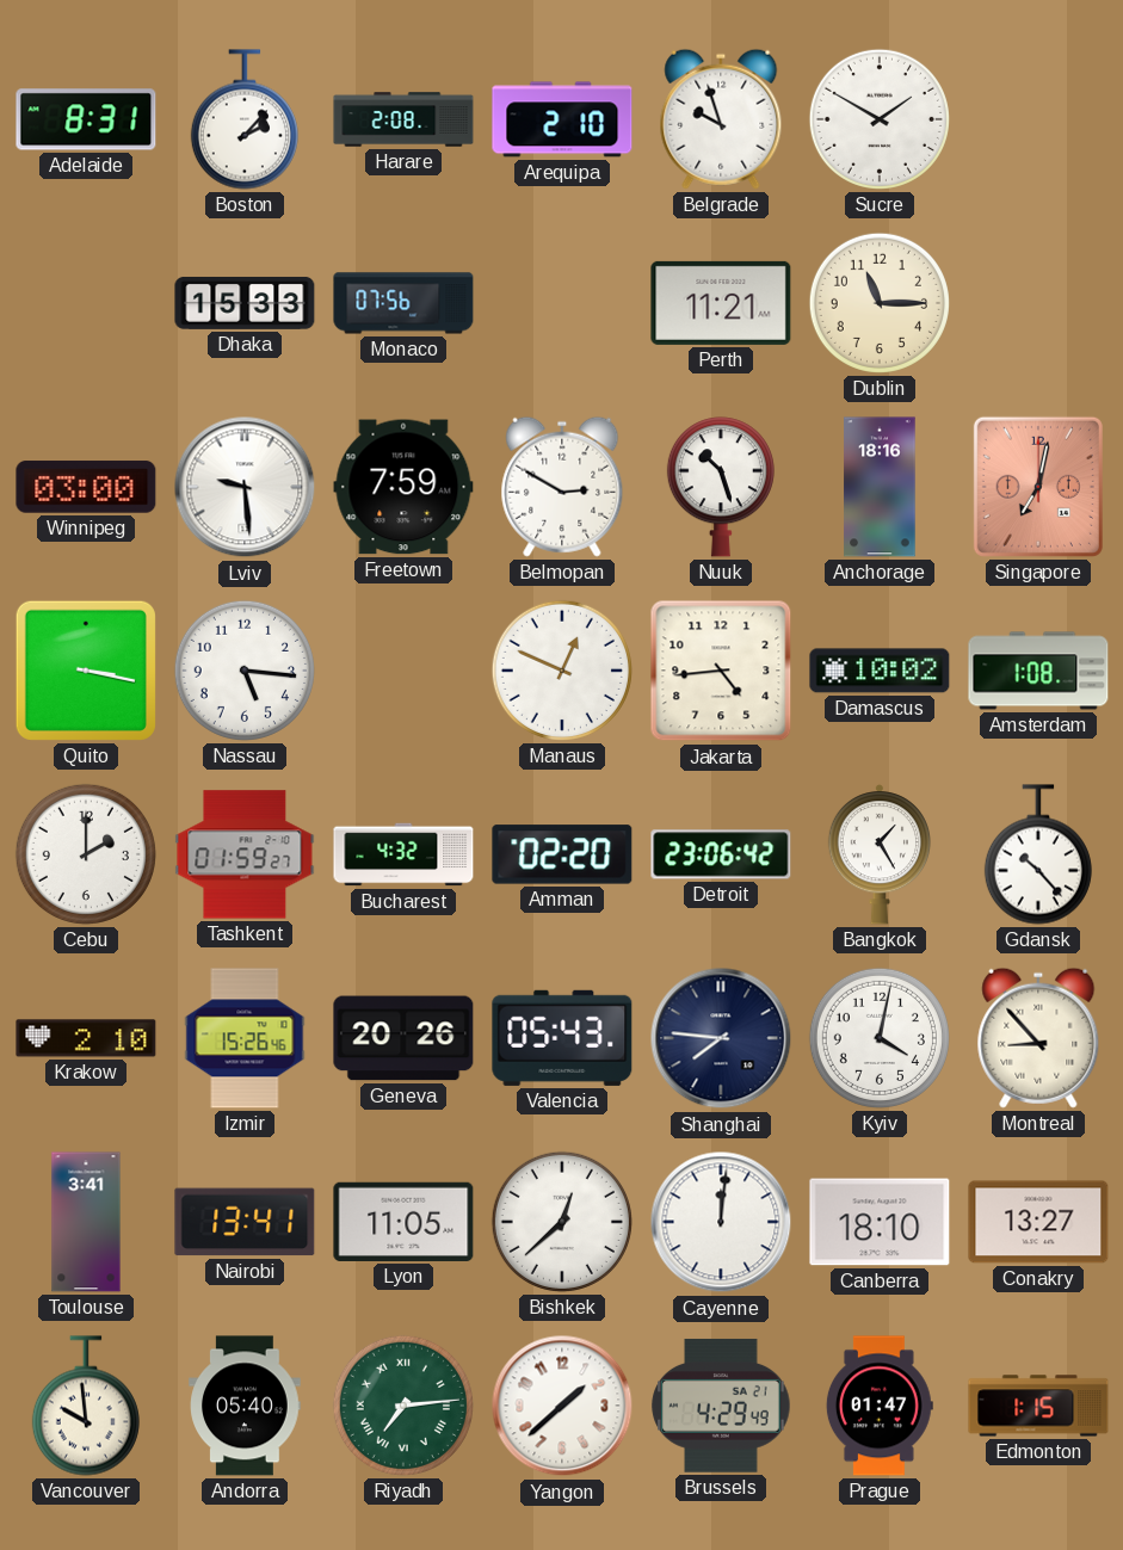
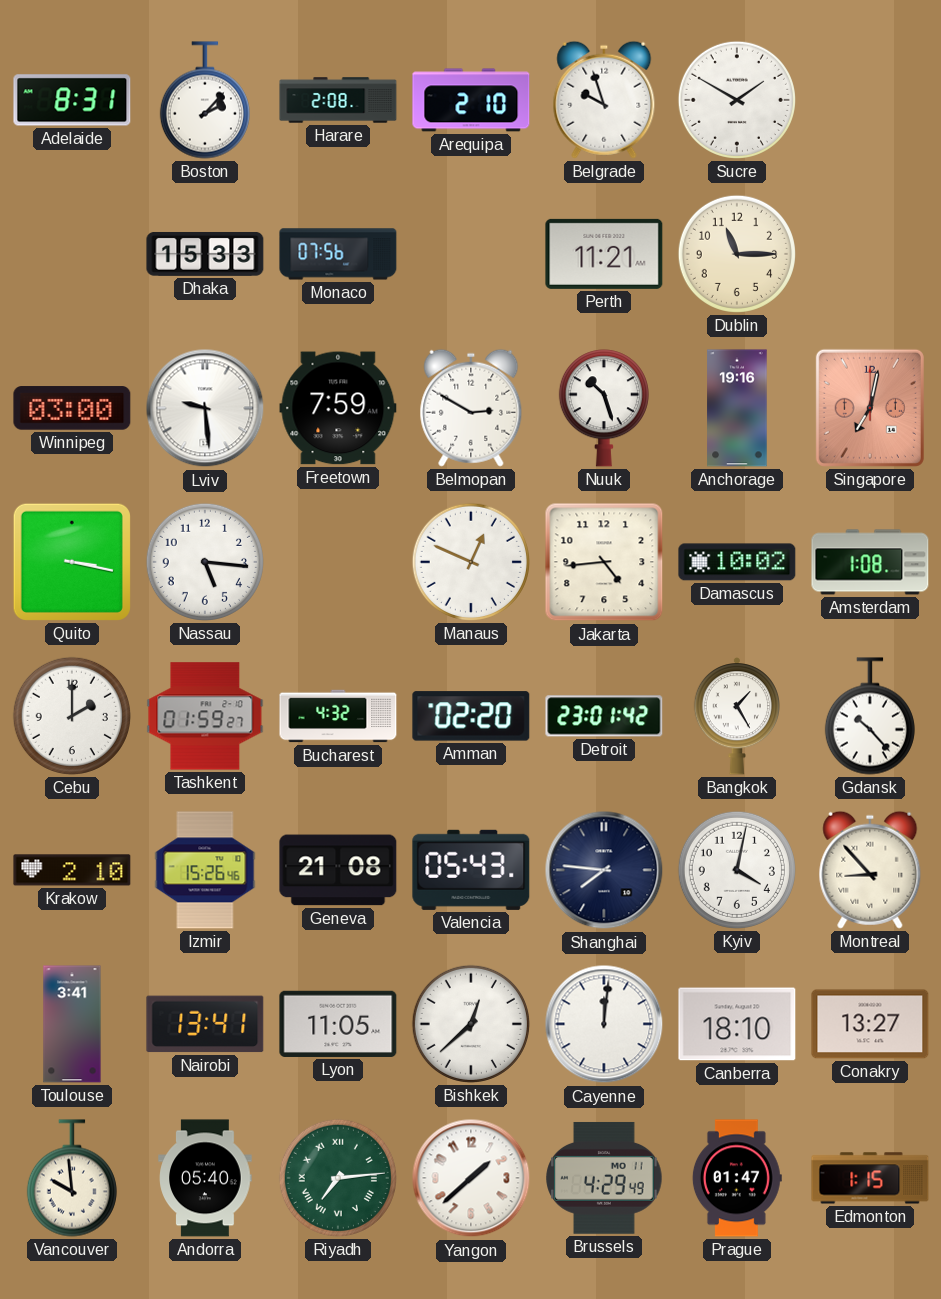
Anchorage: 18:16 -> 19:16 (737, 408)
Detroit: 23:06 -> 23:01 (604, 716)
Geneva: 20:26 -> 21:08 (338, 870)
Brussels date: SA 21 -> MO 11 (604, 1178)
